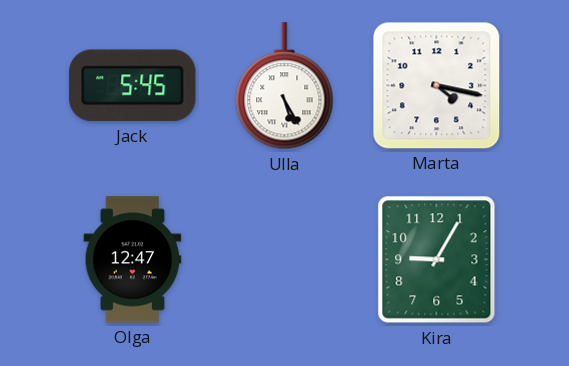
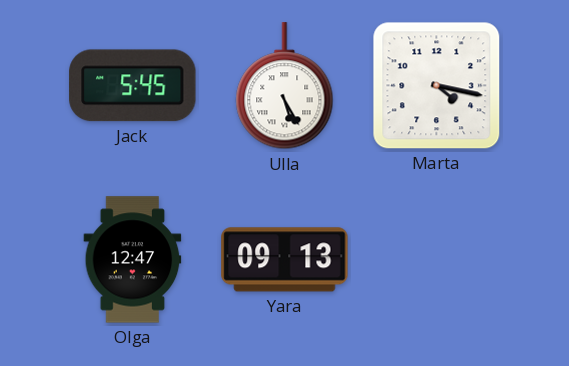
Yara: none -> 09:13 (285, 260)
Kira: 9:05 -> none (437, 260)
